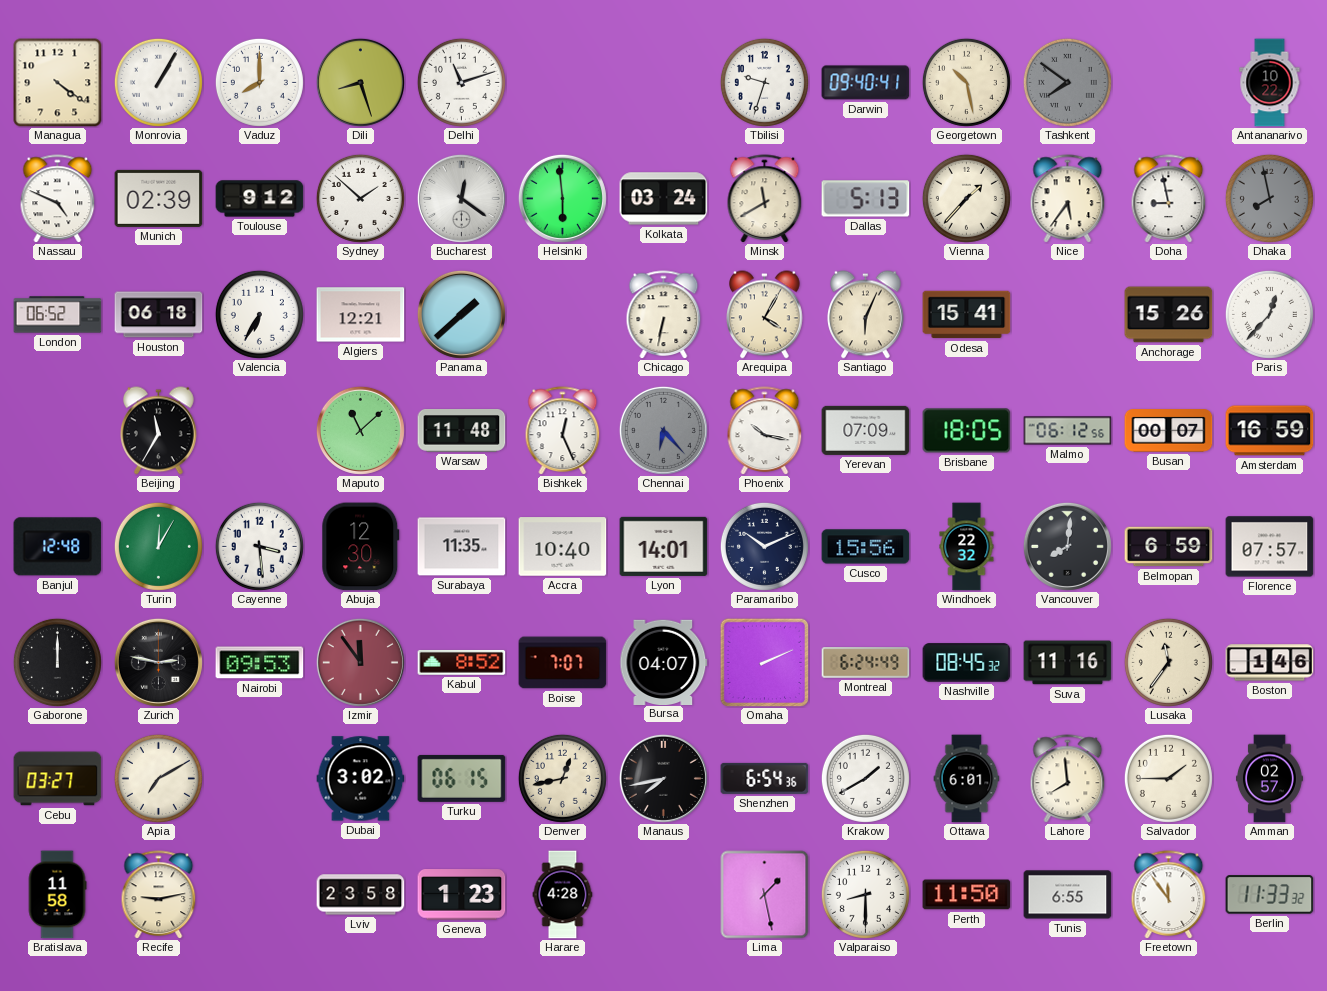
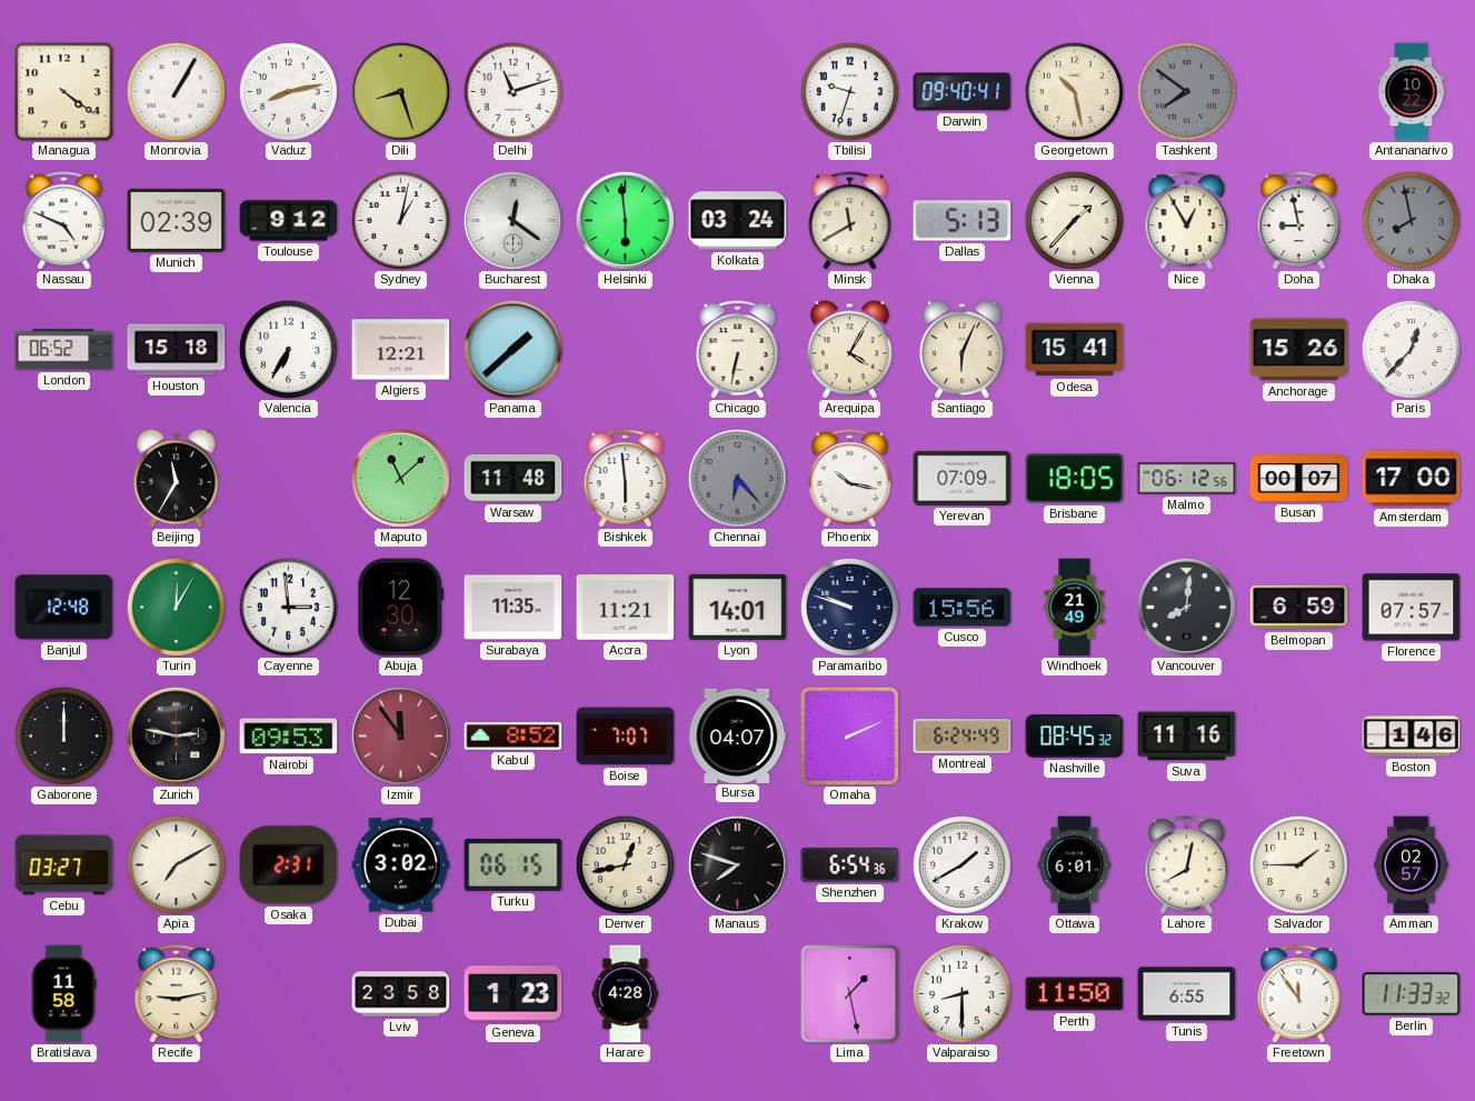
Vaduz: 8:00 -> 8:13 (288, 91)
Sydney: 1:52 -> 1:02 (400, 220)
Nice: 5:36 -> 12:55 (1187, 220)
Houston: 06:18 -> 15:18 (177, 350)
Bishkek: 12:26 -> 5:59 (626, 478)
Amsterdam: 16:59 -> 17:00 (1412, 479)
Cayenne: 3:29 -> 2:59 (288, 607)
Accra: 10:40 -> 11:21 (626, 608)
Paramaribo: 10:11 -> 9:48 (849, 607)
Windhoek: 22:32 -> 21:49 (1075, 608)
Lusaka: 11:36 -> none (1168, 662)
Osaka: none -> 2:31 (289, 865)
Manaus: 7:43 -> 7:48 (737, 864)
Lahore: 7:59 -> 8:02 (1187, 864)
